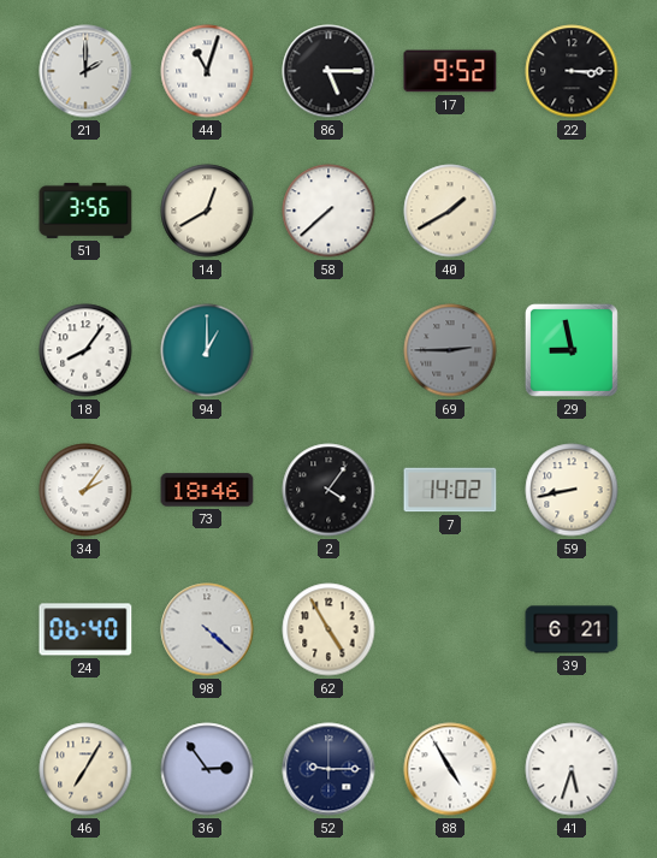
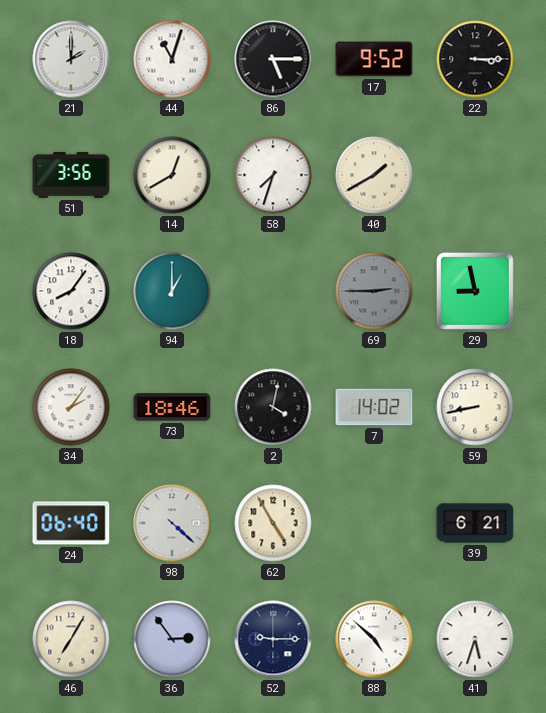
58: 7:38 -> 7:33 (273, 175)
2: 4:06 -> 4:02 (273, 407)
88: 4:55 -> 4:52 (374, 639)
